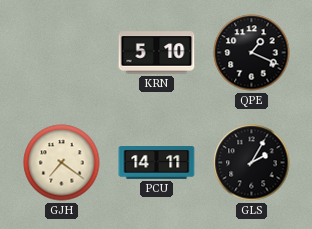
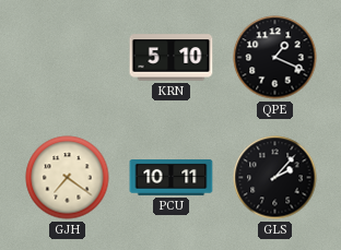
PCU: 14:11 -> 10:11 (172, 178)
GLS: 2:05 -> 2:07 (275, 178)
